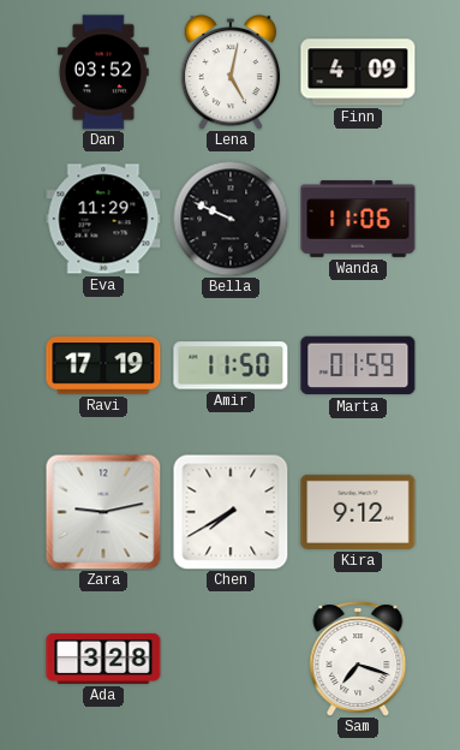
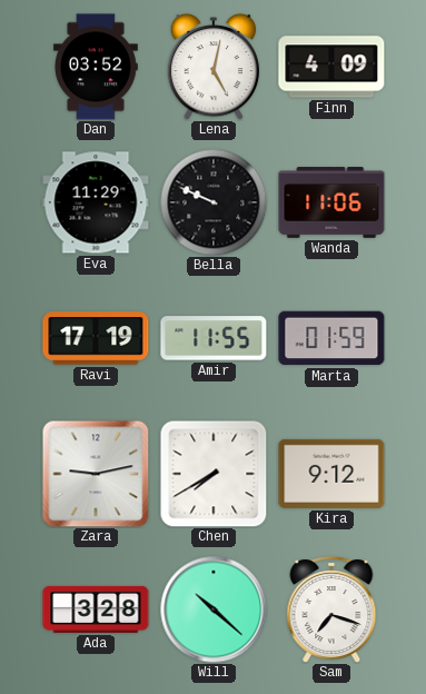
Amir: 11:50 -> 11:55 (214, 338)
Will: none -> 10:22 (214, 609)
